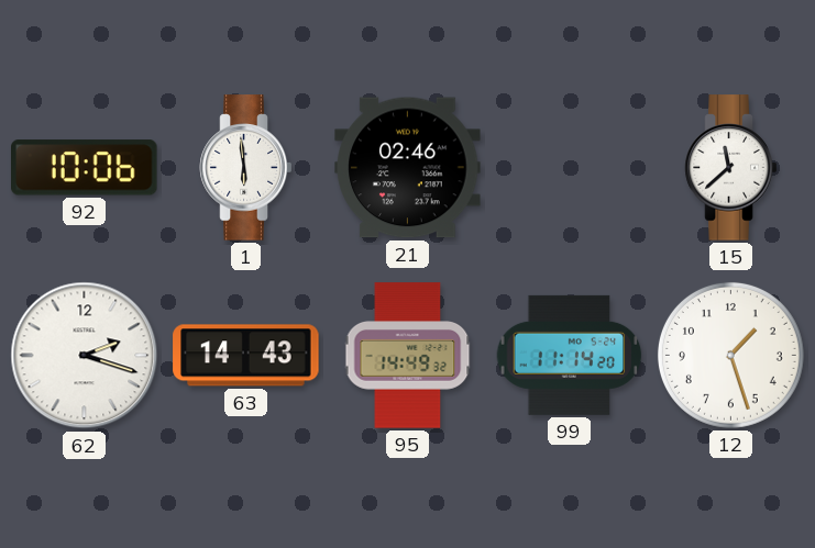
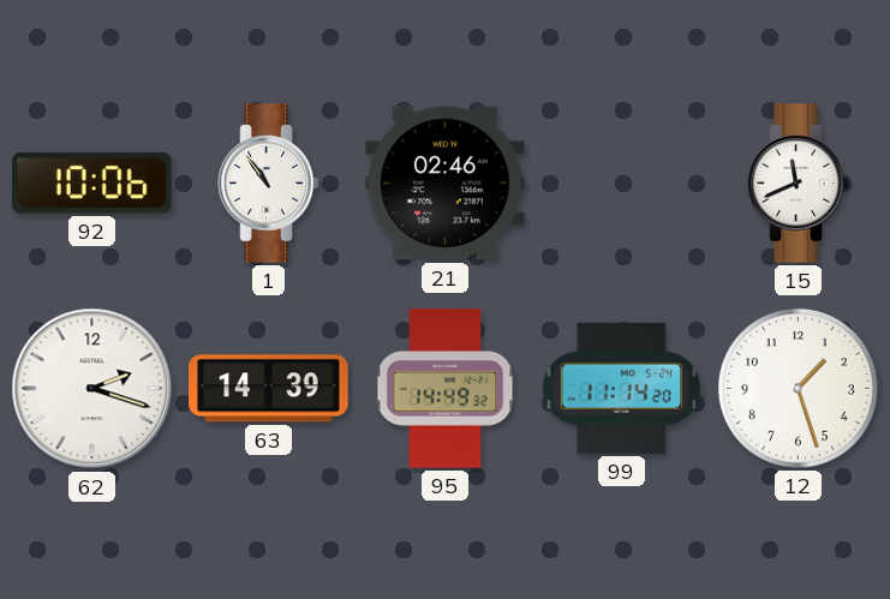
1: 5:59 -> 10:54 (269, 184)
15: 11:38 -> 11:41 (799, 184)
63: 14:43 -> 14:39 (269, 389)
